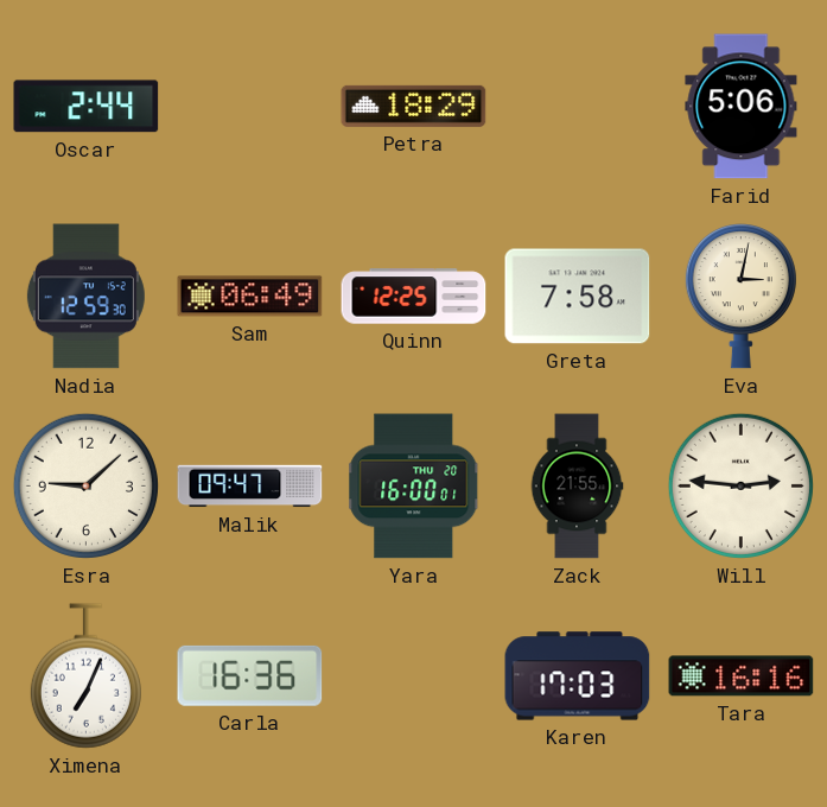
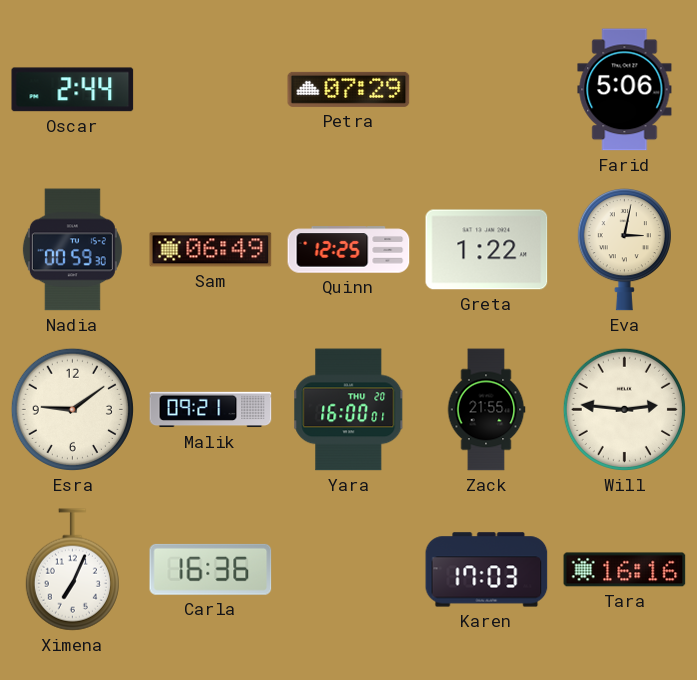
Petra: 18:29 -> 07:29 (349, 89)
Nadia: 12:59 -> 00:59 (72, 250)
Greta: 7:58 -> 1:22 (487, 250)
Esra: 9:08 -> 9:09 (72, 409)
Malik: 09:47 -> 09:21 (211, 410)
